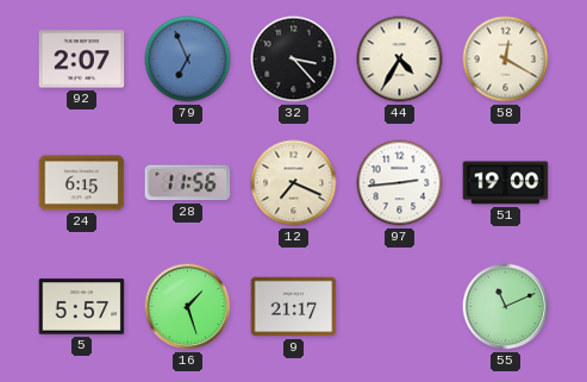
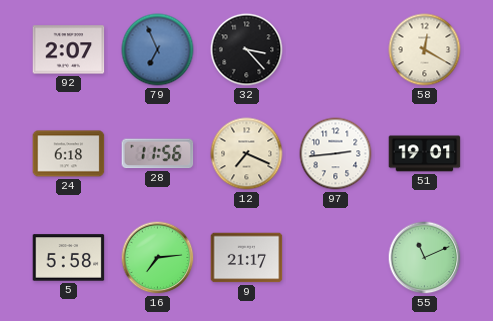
44: 4:35 -> none (400, 60)
24: 6:15 -> 6:18 (69, 154)
51: 19:00 -> 19:01 (425, 154)
5: 5:57 -> 5:58 (69, 258)
16: 1:27 -> 7:14 (158, 258)
